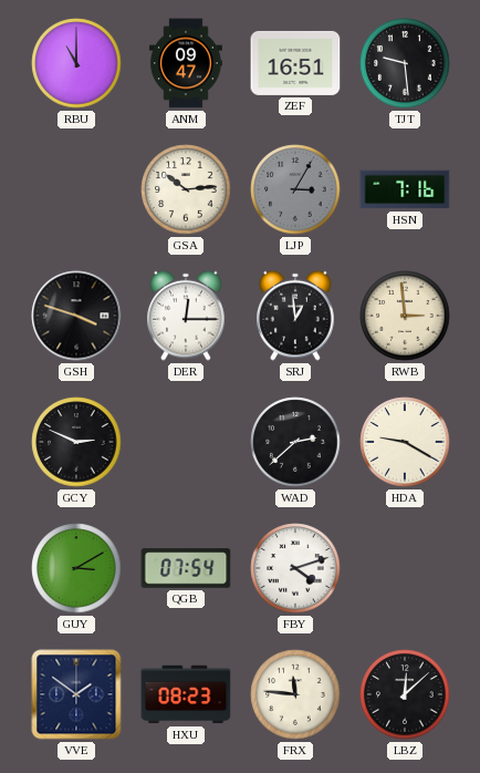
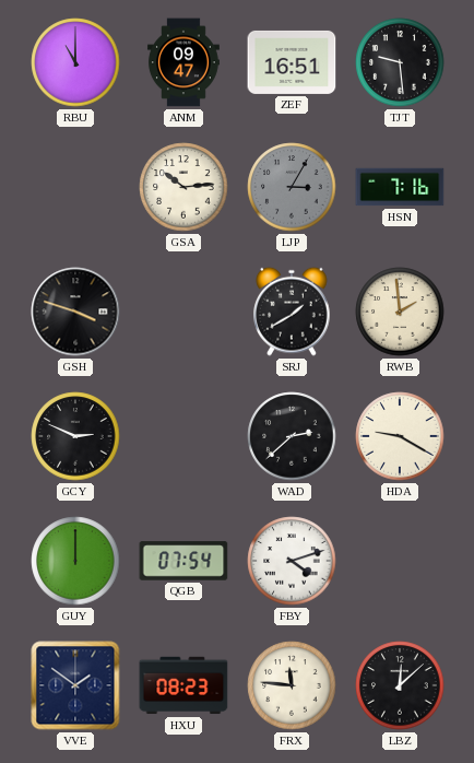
DER: 12:15 -> none (186, 316)
SRJ: 12:59 -> 1:40 (292, 312)
RWB: 2:59 -> 1:59 (400, 312)
GUY: 3:10 -> 12:00 (75, 561)
